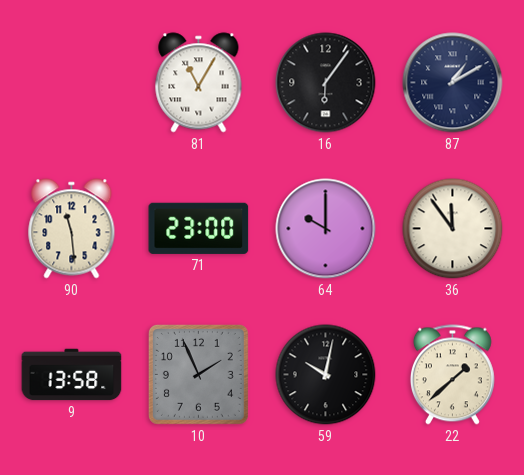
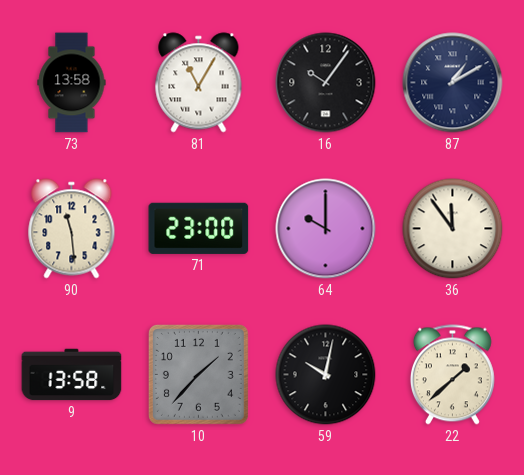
73: none -> 13:58 (72, 83)
16: 6:06 -> 10:06 (326, 83)
10: 1:56 -> 1:37 (198, 374)
